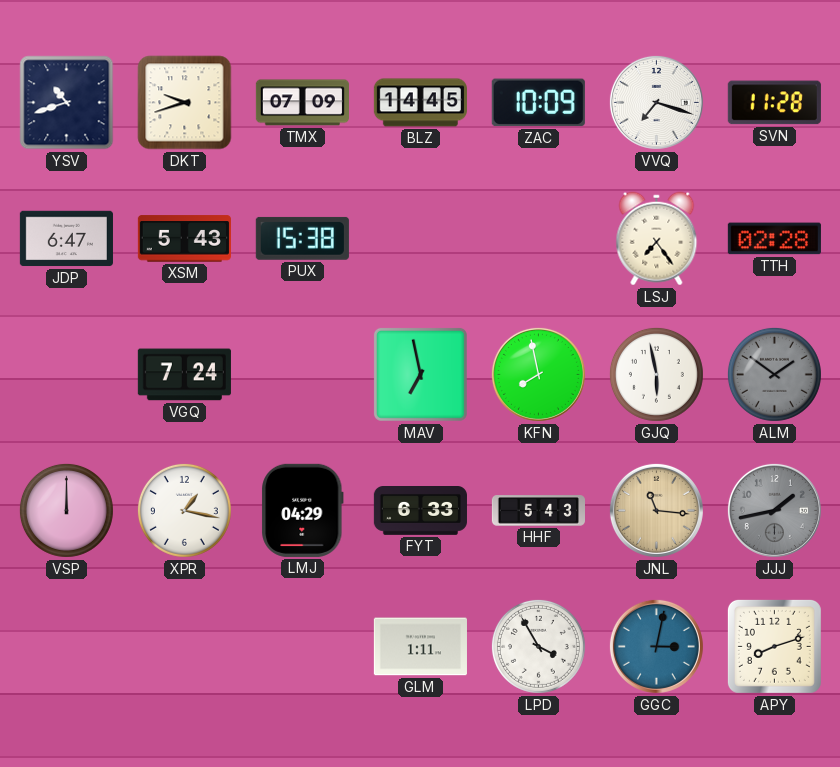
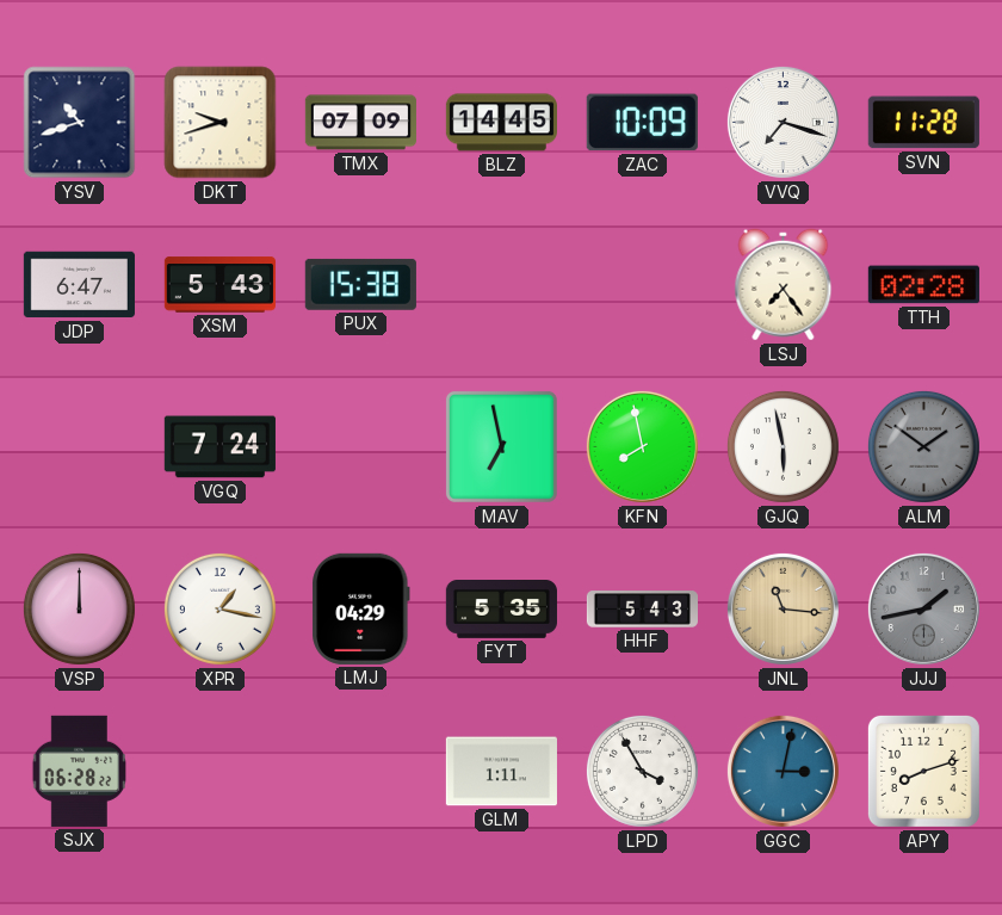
FYT: 6:33 -> 5:35 (501, 610)
SJX: none -> 06:28 (79, 771)
